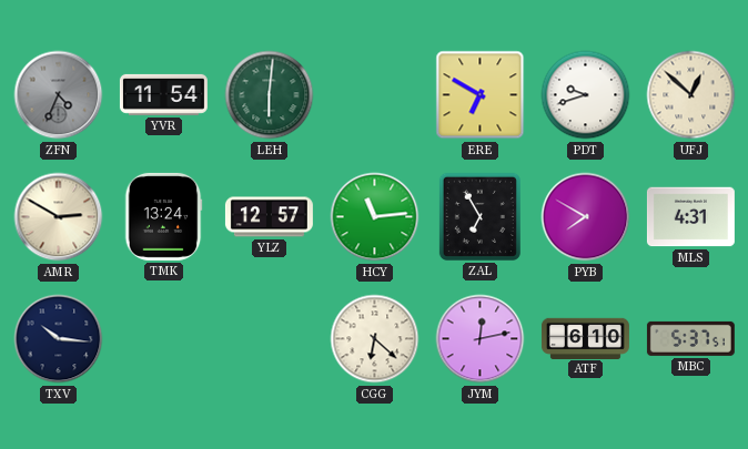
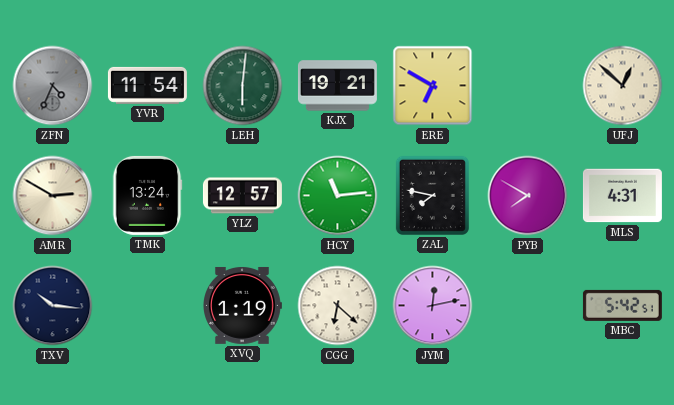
KJX: none -> 19:21 (337, 86)
PDT: 9:42 -> none (586, 95)
ZAL: 6:55 -> 7:47 (432, 195)
XVQ: none -> 1:19 (243, 305)
ATF: 6:10 -> none (585, 338)
MBC: 5:37 -> 5:42 (622, 305)
